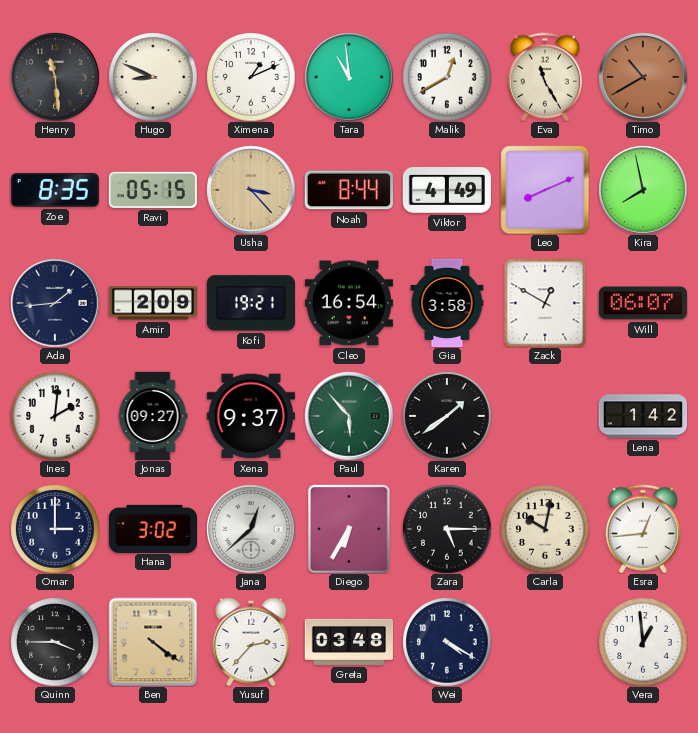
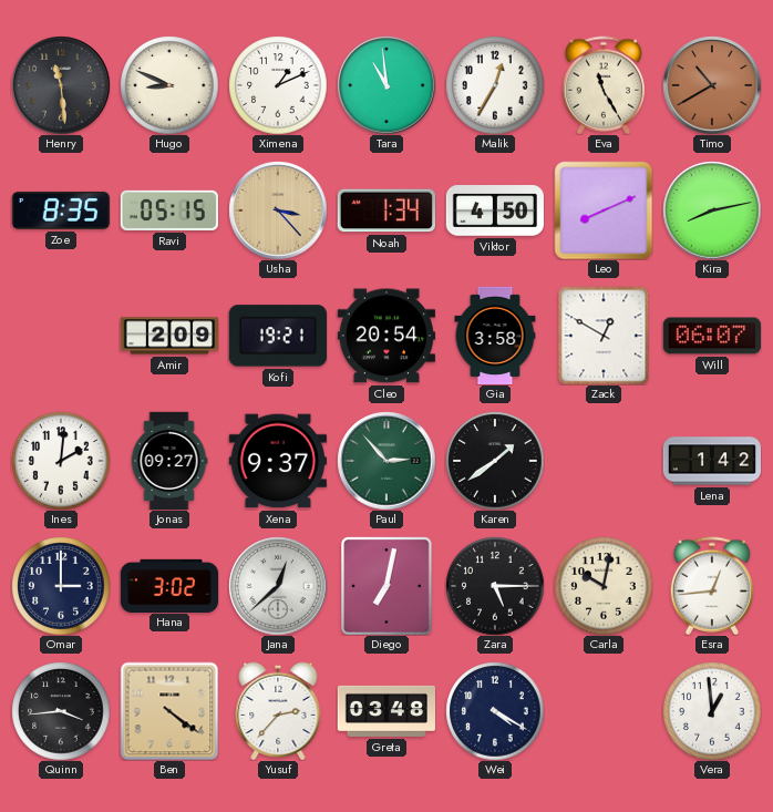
Malik: 12:40 -> 12:35 (495, 85)
Noah: 8:44 -> 1:34 (386, 210)
Viktor: 4:49 -> 4:50 (494, 212)
Kira: 7:58 -> 8:13 (712, 210)
Ada: 1:44 -> none (55, 303)
Cleo: 16:54 -> 20:54 (386, 336)
Paul: 5:53 -> 2:53 (386, 461)
Diego: 6:35 -> 7:02 (388, 586)
Quinn: 3:45 -> 3:44 (61, 711)
